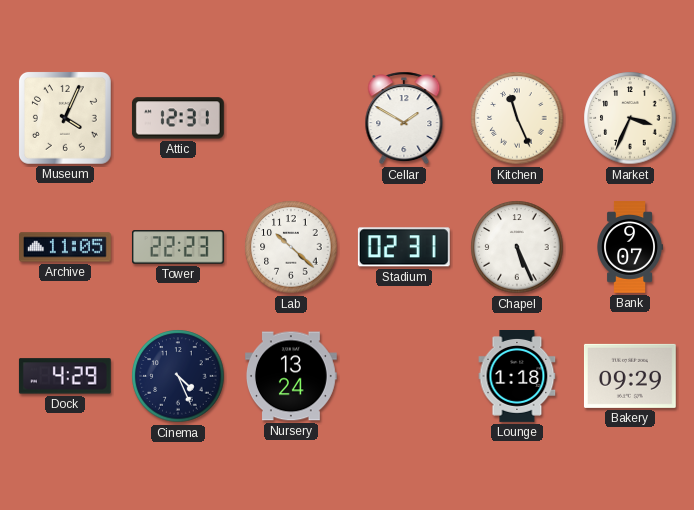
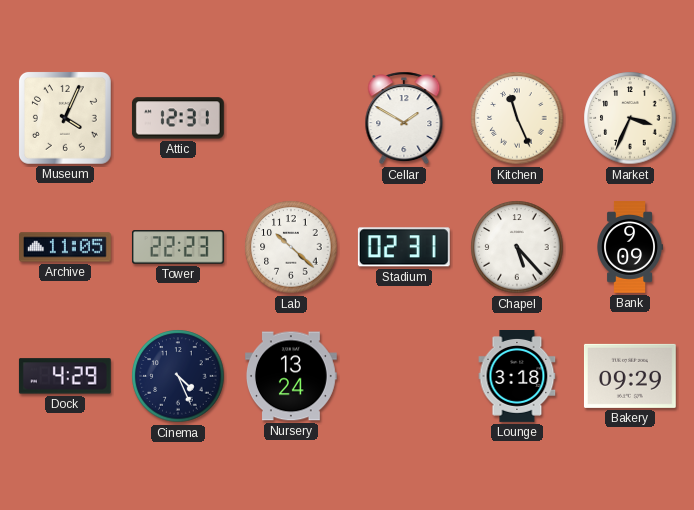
Chapel: 5:26 -> 5:23 (517, 247)
Bank: 9:07 -> 9:09 (630, 248)
Lounge: 1:18 -> 3:18 (517, 377)
